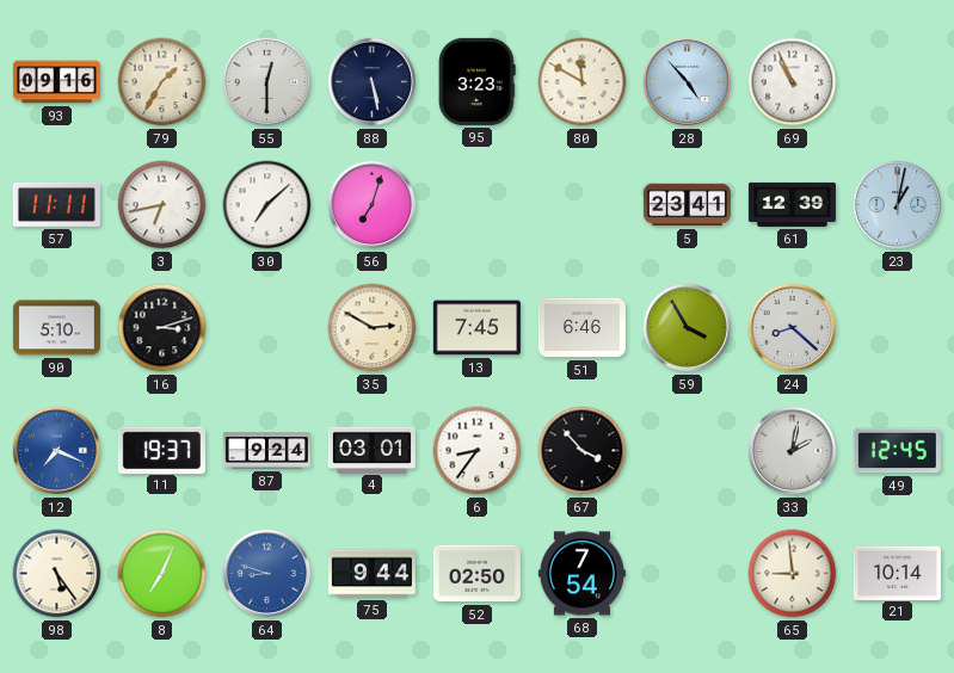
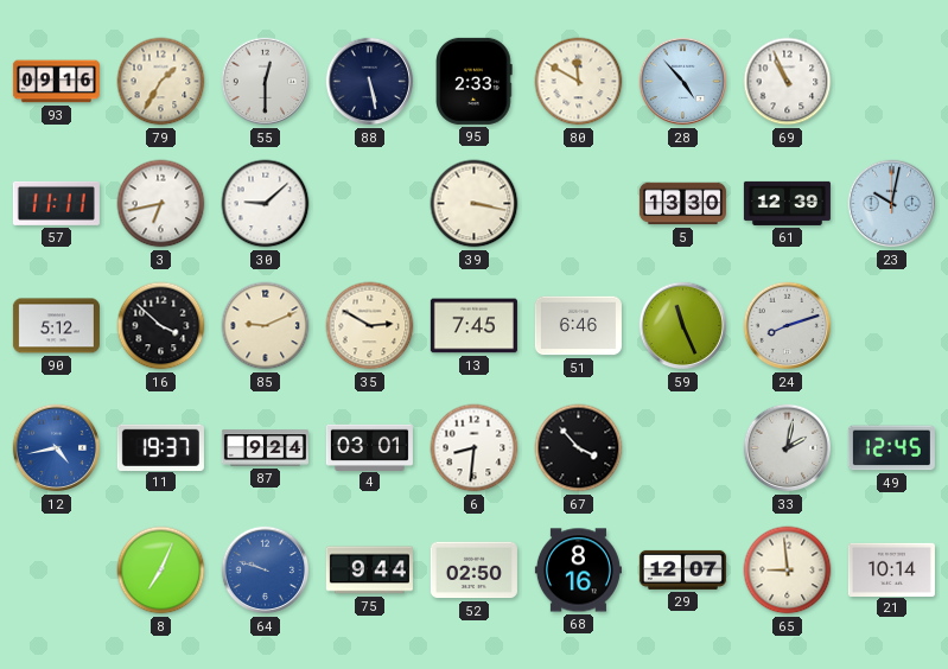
95: 3:23 -> 2:33 (475, 81)
30: 7:08 -> 9:08 (266, 204)
56: 7:03 -> none (373, 205)
39: none -> 3:17 (475, 204)
5: 23:41 -> 13:30 (682, 204)
23: 1:02 -> 10:02 (892, 204)
90: 5:10 -> 5:12 (56, 326)
16: 3:12 -> 3:52 (161, 326)
85: none -> 9:11 (266, 326)
59: 3:55 -> 11:26 (683, 326)
24: 8:22 -> 8:12 (788, 326)
12: 7:19 -> 4:43 (57, 448)
6: 8:36 -> 8:31 (475, 448)
98: 5:24 -> none (57, 574)
64: 8:48 -> 9:48 (266, 571)
68: 7:54 -> 8:16 (578, 571)
29: none -> 12:07 (682, 569)
